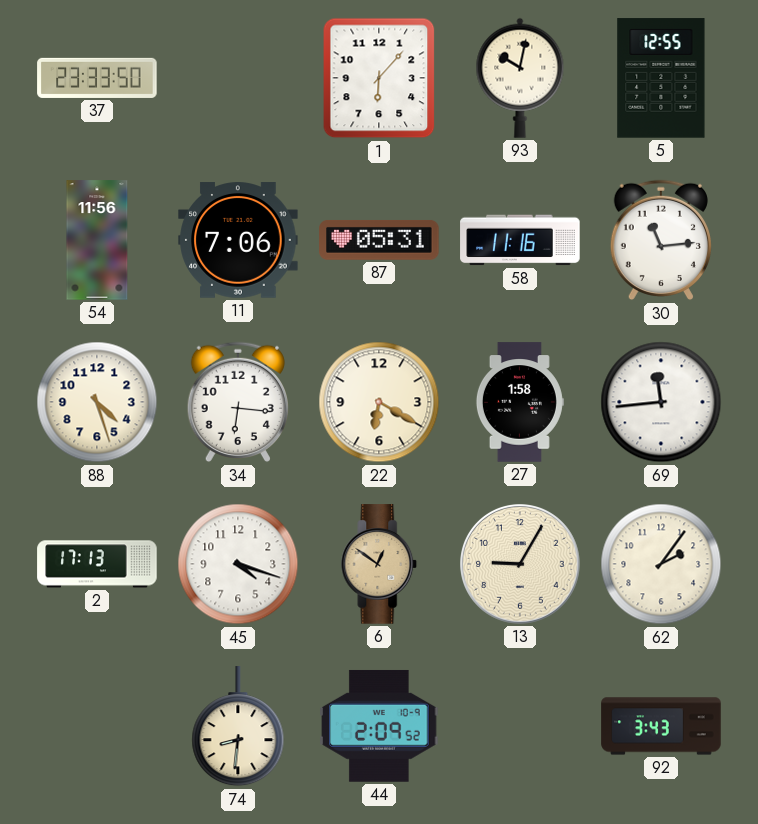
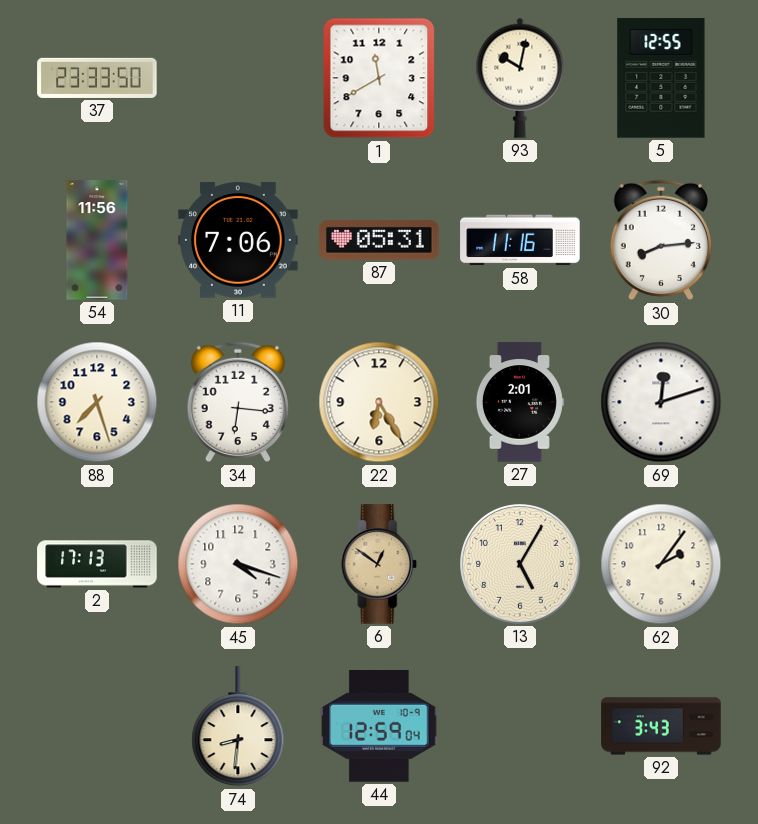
1: 6:07 -> 11:40 (379, 78)
30: 11:14 -> 8:14 (661, 240)
88: 4:27 -> 7:27 (97, 402)
22: 6:20 -> 6:25 (379, 402)
27: 1:58 -> 2:01 (519, 402)
69: 11:44 -> 12:12 (661, 402)
13: 9:05 -> 5:05 (521, 565)
44: 2:09 -> 12:59 (379, 726)
